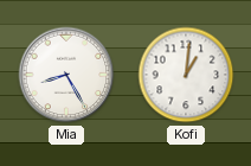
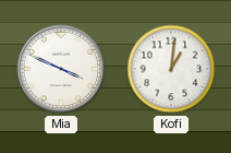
Mia: 8:25 -> 3:49 (61, 69)
